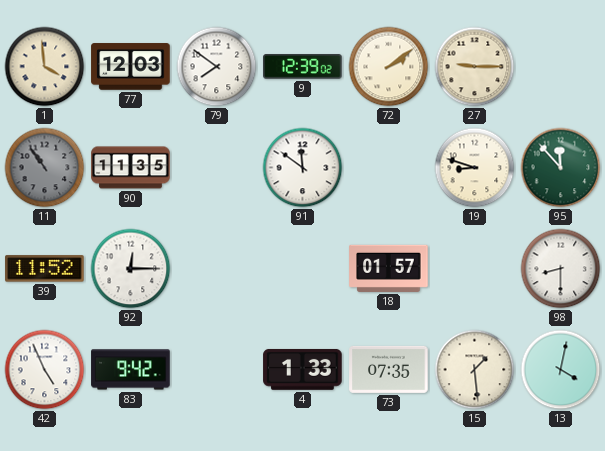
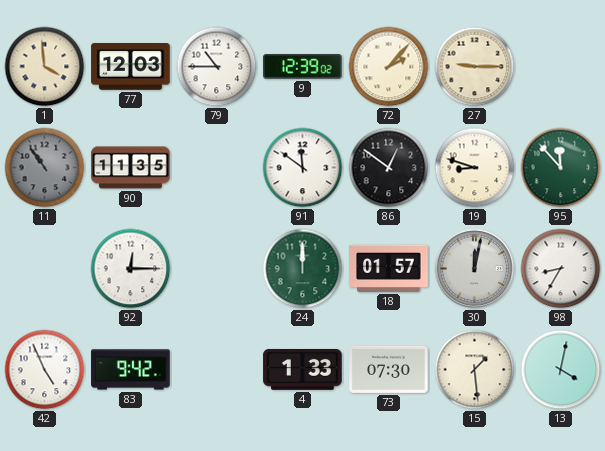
79: 7:51 -> 10:45 (217, 67)
72: 2:09 -> 2:07 (389, 67)
86: none -> 12:51 (389, 168)
39: 11:52 -> none (45, 269)
24: none -> 12:00 (303, 269)
30: none -> 12:02 (475, 269)
98: 8:30 -> 8:35 (561, 269)
73: 07:35 -> 07:30 (389, 369)
